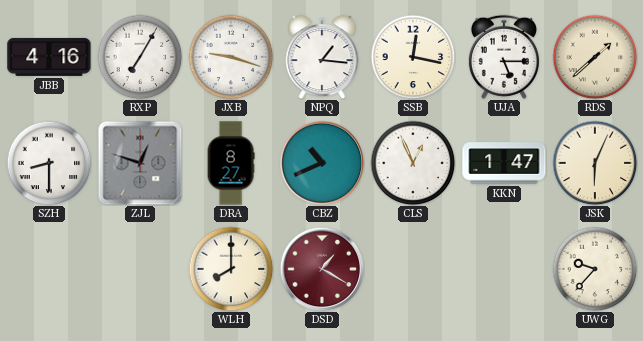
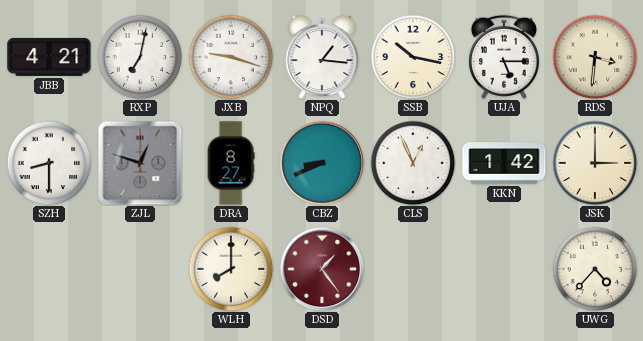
JBB: 4:16 -> 4:21 (49, 57)
RXP: 7:05 -> 7:02 (140, 57)
SSB: 12:17 -> 10:17 (413, 57)
RDS: 1:38 -> 3:31 (595, 57)
CBZ: 10:41 -> 8:41 (322, 163)
KKN: 1:47 -> 1:42 (504, 163)
JSK: 6:04 -> 3:00 (595, 163)
DSD: 1:20 -> 1:24 (322, 269)
UWG: 9:37 -> 4:37 (595, 269)
